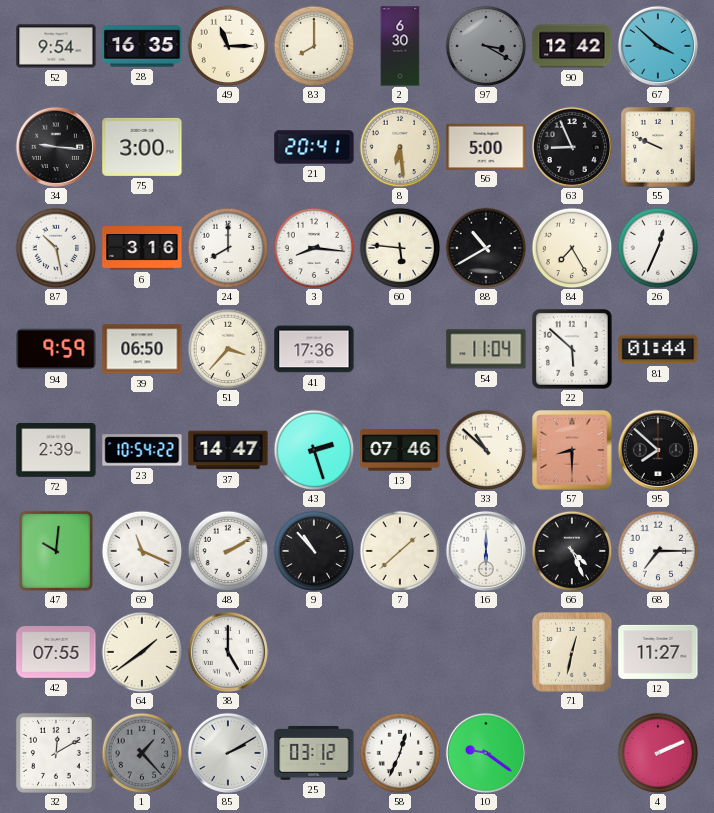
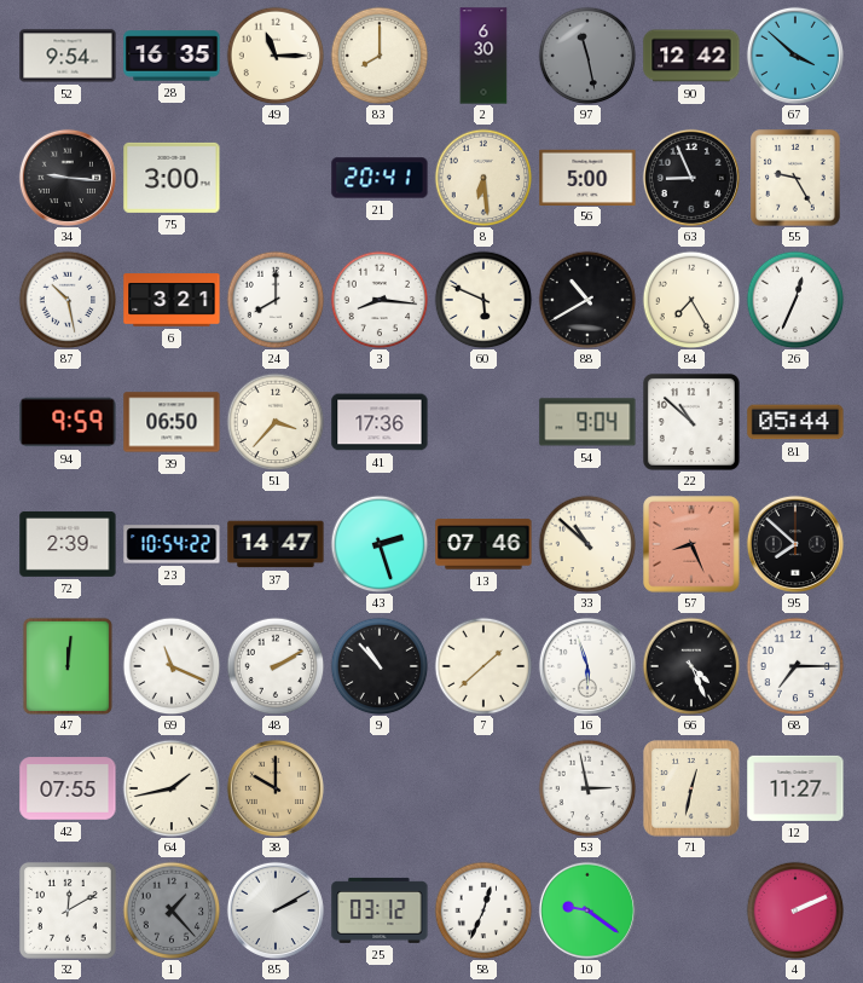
97: 3:20 -> 11:28 (587, 56)
55: 9:49 -> 9:25 (795, 178)
6: 3:16 -> 3:21 (172, 300)
60: 5:46 -> 5:49 (483, 300)
54: 11:04 -> 9:04 (587, 422)
22: 5:52 -> 10:52 (691, 422)
81: 01:44 -> 05:44 (795, 422)
57: 8:30 -> 8:26 (691, 544)
47: 10:01 -> 12:01 (68, 666)
16: 6:00 -> 5:57 (587, 666)
64: 1:39 -> 1:43 (172, 788)
38: 5:00 -> 10:00 (276, 788)
38 dial: white -> champagne (276, 788)
53: none -> 2:58 (587, 788)
